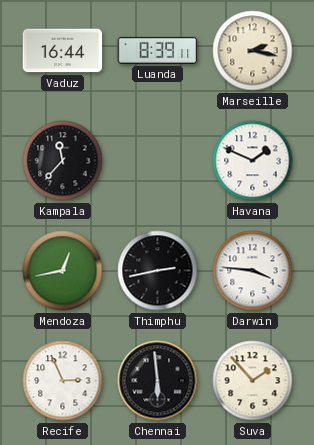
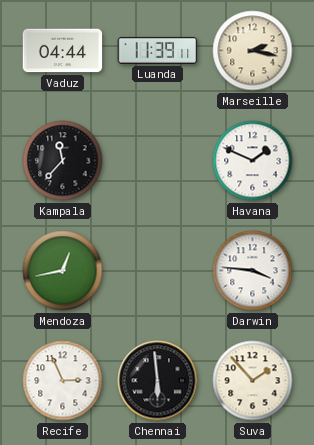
Vaduz: 16:44 -> 04:44 (63, 51)
Luanda: 8:39 -> 11:39 (158, 50)
Thimphu: 2:43 -> none (158, 271)
